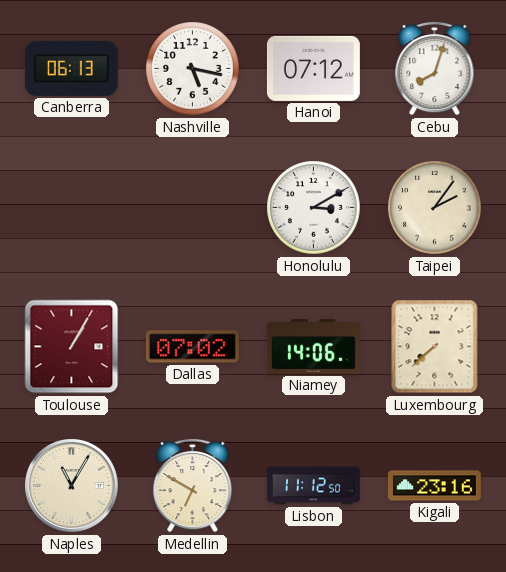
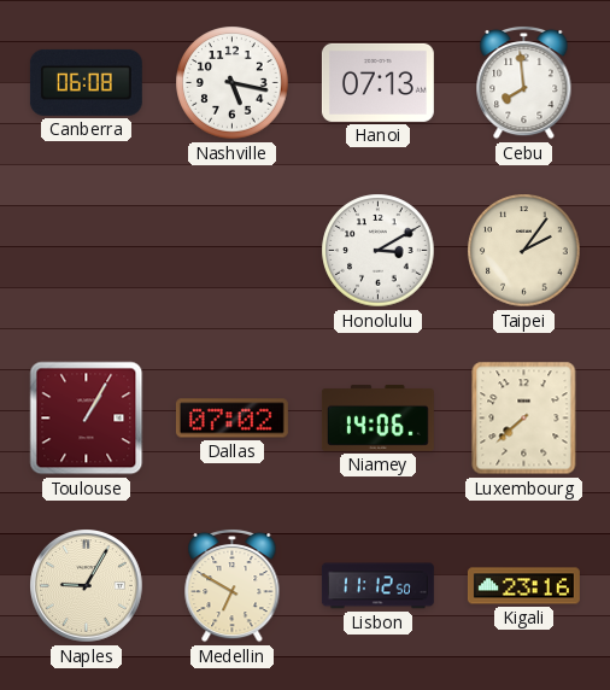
Canberra: 06:13 -> 06:08 (86, 82)
Hanoi: 07:12 -> 07:13 (377, 82)
Cebu: 8:03 -> 7:59 (524, 82)
Naples: 11:05 -> 9:05 (87, 586)
